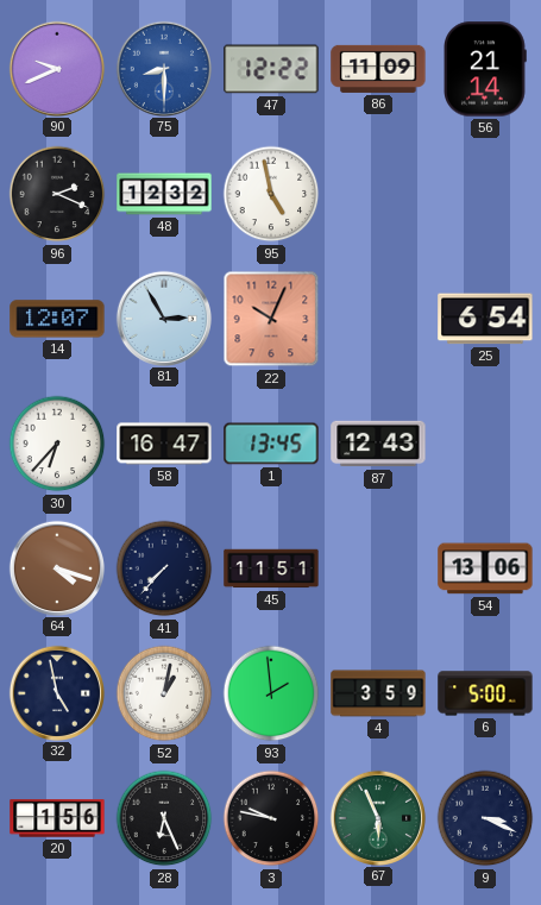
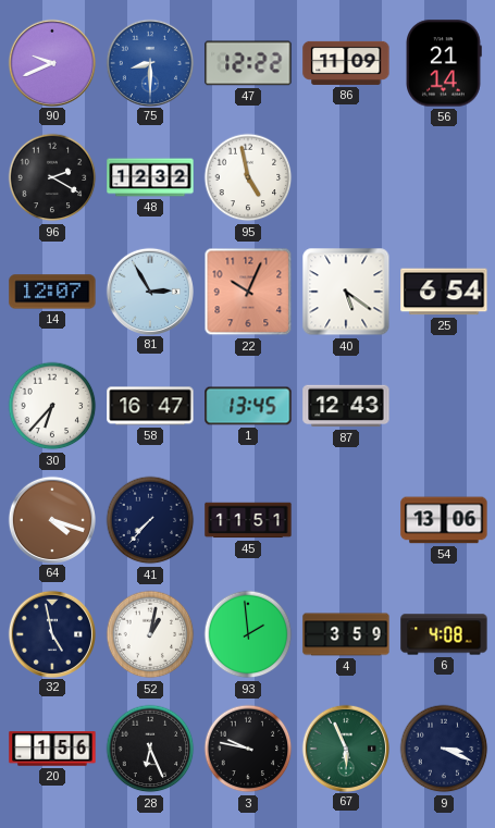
96: 2:19 -> 2:20 (52, 177)
40: none -> 5:21 (346, 292)
6: 5:00 -> 4:08 (444, 634)
